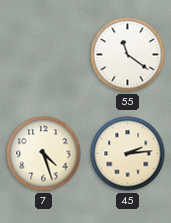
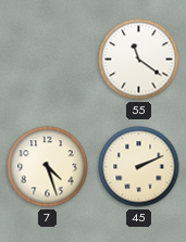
45: 2:14 -> 2:11 (139, 167)
